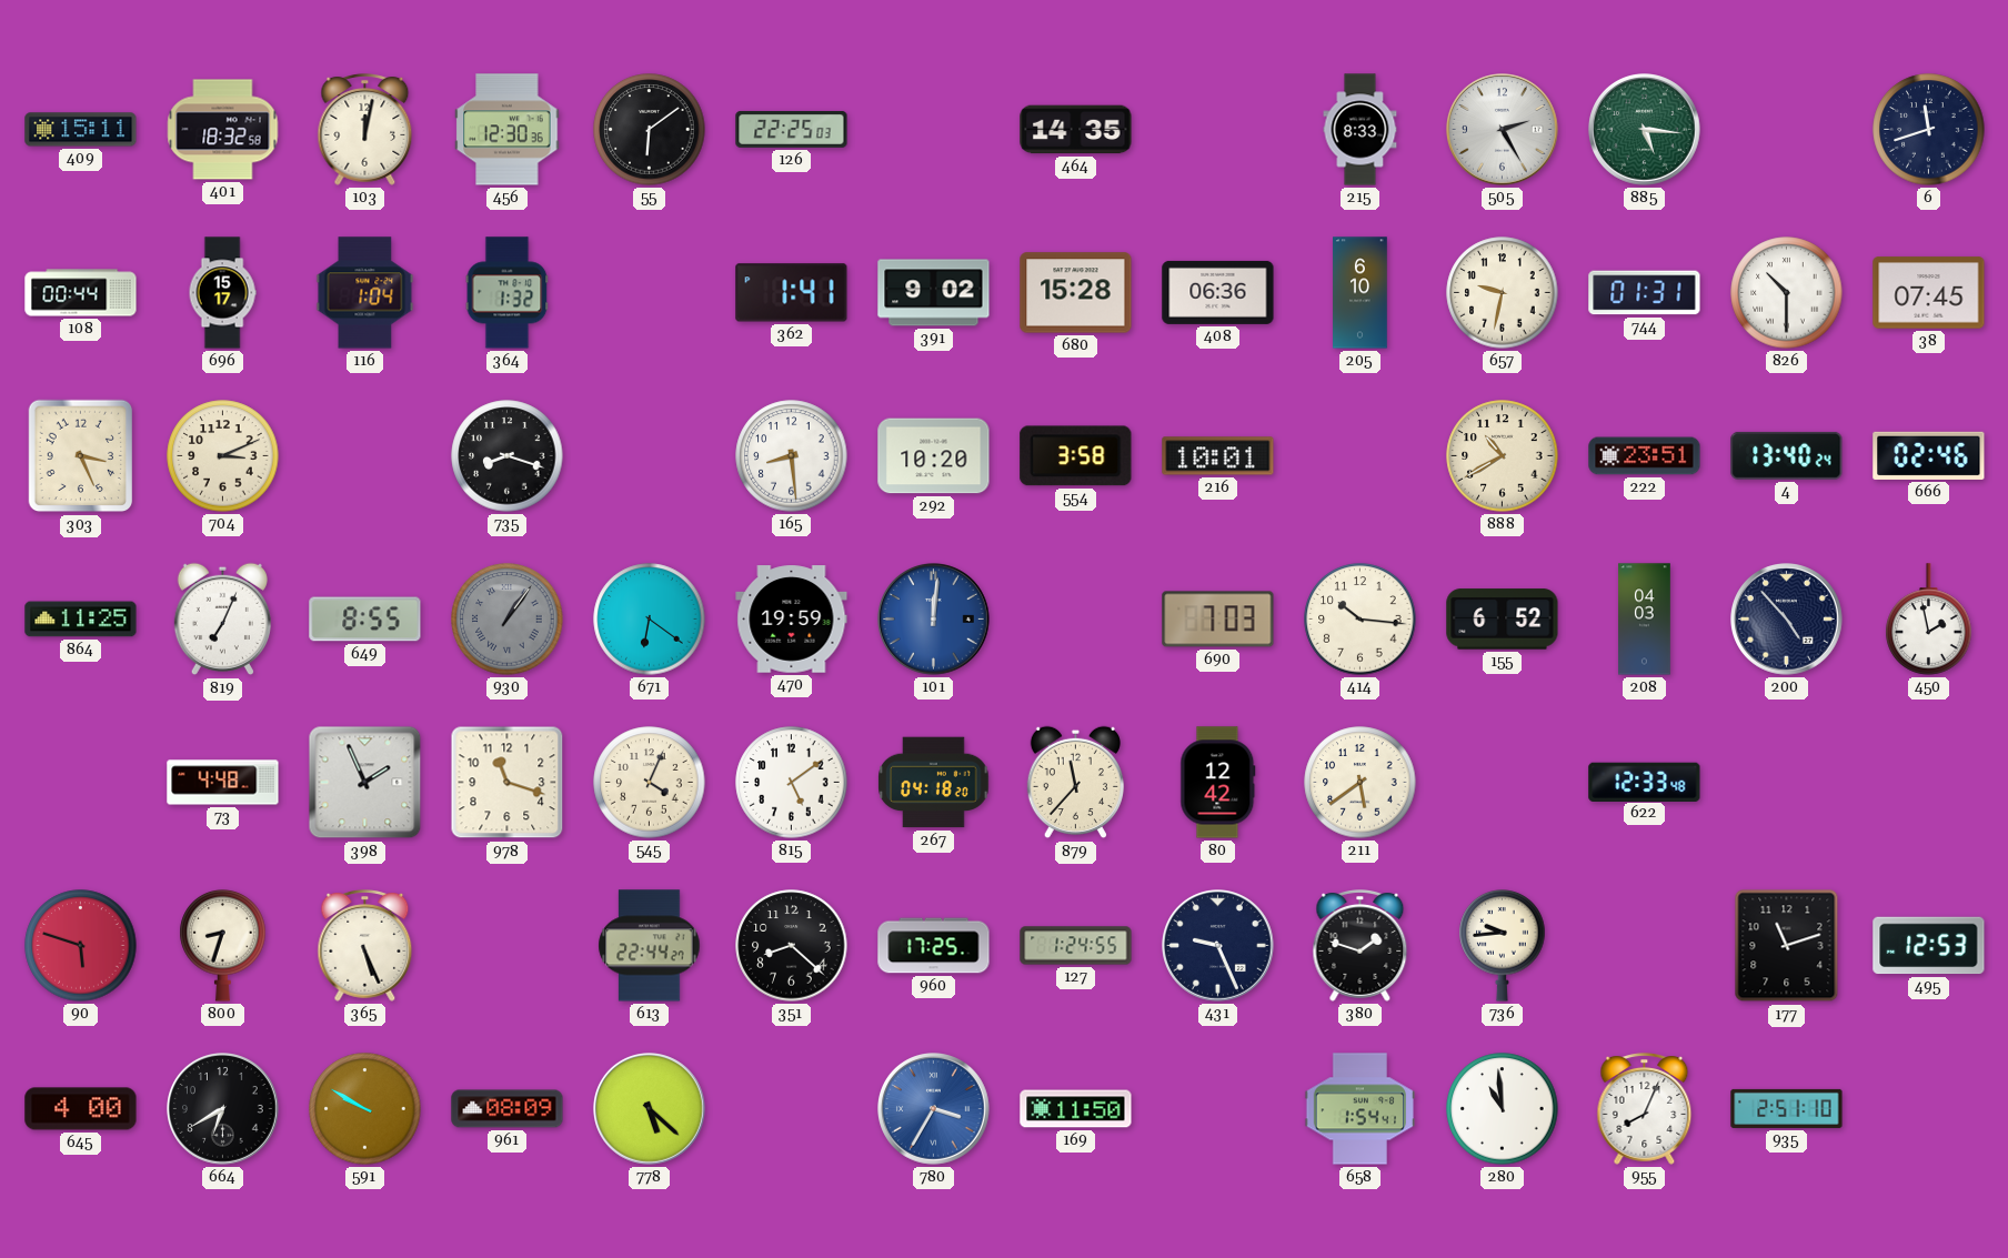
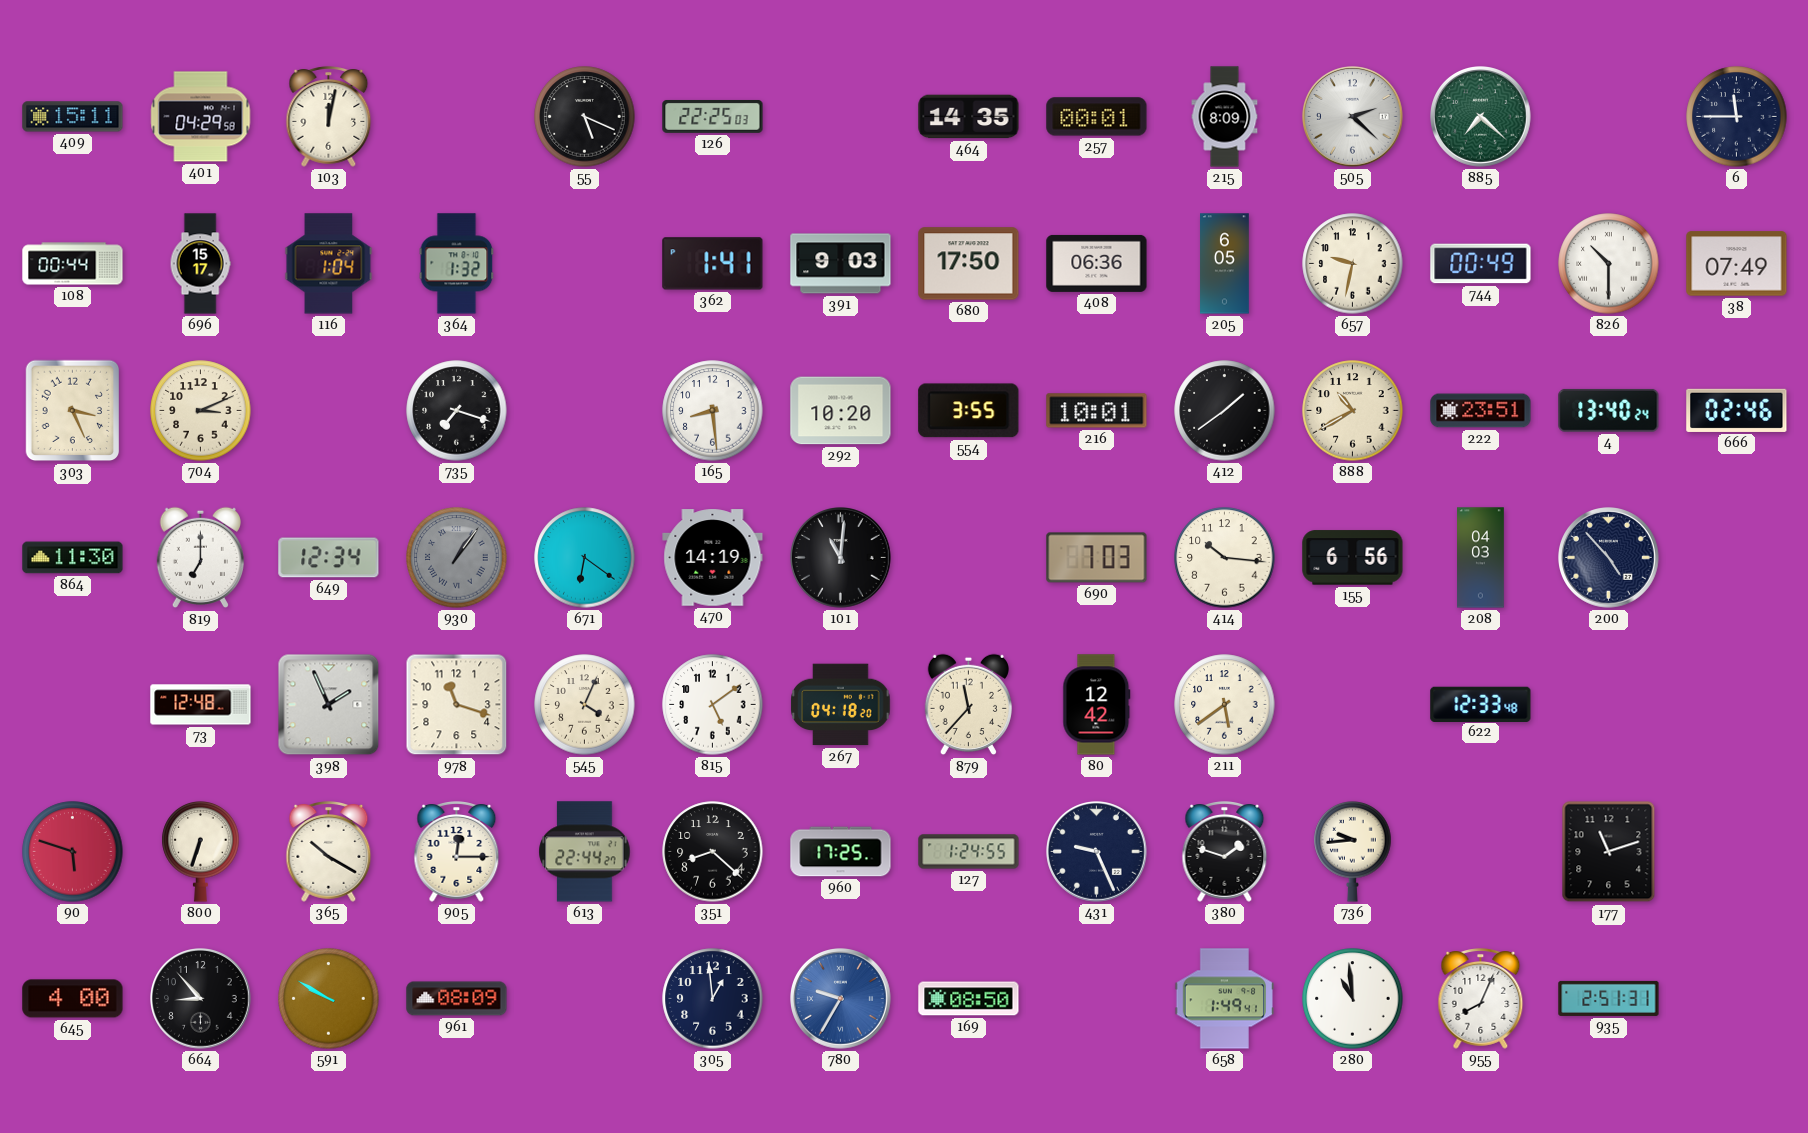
401: 18:32 -> 04:29 (201, 117)
456: 12:30 -> none (508, 130)
55: 6:09 -> 5:19 (585, 117)
257: none -> 00:01 (1097, 117)
215: 8:33 -> 8:09 (1225, 117)
505: 2:25 -> 2:22 (1353, 117)
885: 5:16 -> 7:22 (1481, 117)
6: 11:42 -> 11:45 (1737, 117)
391: 9:02 -> 9:03 (841, 264)
680: 15:28 -> 17:50 (969, 264)
205: 6:10 -> 6:05 (1225, 264)
744: 01:31 -> 00:49 (1481, 264)
38: 07:45 -> 07:49 (1737, 264)
735: 8:18 -> 7:18 (457, 411)
554: 3:58 -> 3:55 (969, 411)
412: none -> 1:39 (1225, 411)
864: 11:25 -> 11:30 (73, 558)
819: 7:04 -> 7:00 (200, 558)
649: 8:55 -> 12:34 (329, 558)
470: 19:59 -> 14:19 (713, 558)
101: 12:01 -> 11:01 (841, 558)
101 dial: blue -> black (841, 558)
155: 6:52 -> 6:56 (1353, 558)
450: 1:58 -> none (1929, 620)
73: 4:48 -> 12:48 (201, 705)
800: 8:33 -> 6:33 (201, 852)
365: 5:26 -> 10:20 (329, 852)
905: none -> 12:15 (457, 852)
495: 12:53 -> none (1929, 946)
664: 6:40 -> 8:53 (201, 999)
778: 5:22 -> none (650, 1109)
305: none -> 12:59 (713, 999)
780: 3:35 -> 9:35 (841, 999)
169: 11:50 -> 08:50 (969, 999)
658: 1:54 -> 1:49 (1225, 999)
935: 2:51:10 -> 2:51:31 (1609, 998)
